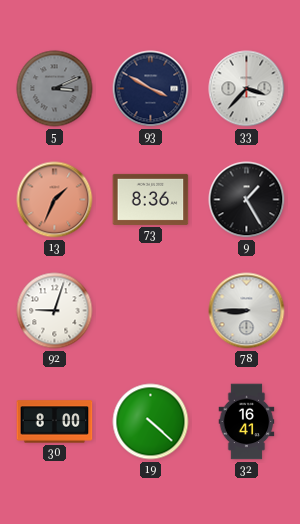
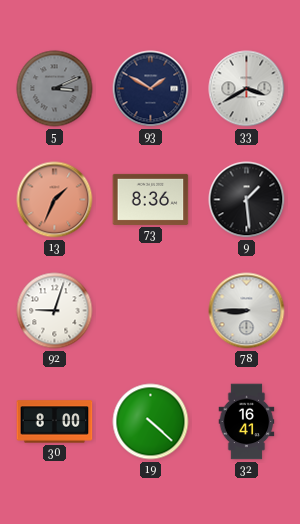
93: 3:50 -> 1:50 (151, 89)
33: 3:37 -> 3:40 (247, 89)
9: 1:25 -> 1:29 (247, 200)
